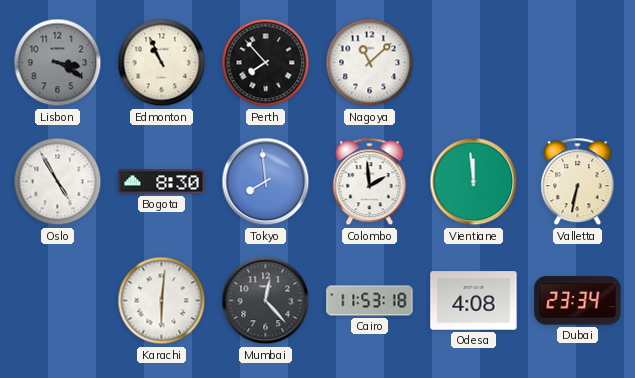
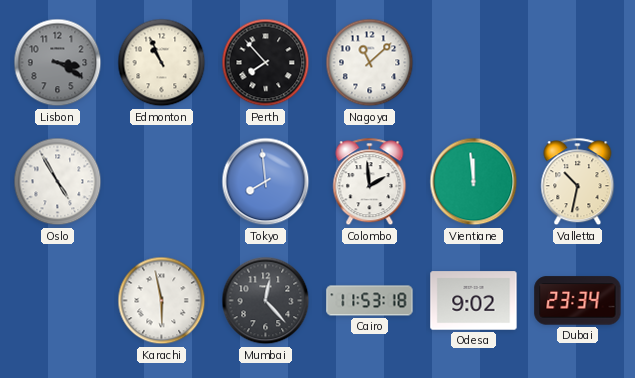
Bogota: 8:30 -> none (162, 182)
Valletta: 6:32 -> 10:32 (578, 182)
Karachi: 6:01 -> 5:58 (162, 301)
Odesa: 4:08 -> 9:02 (474, 301)
